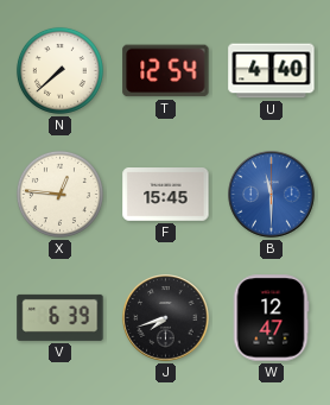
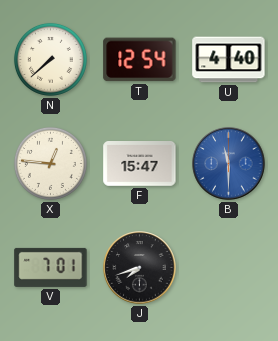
F: 15:45 -> 15:47 (140, 164)
V: 6:39 -> 7:01 (51, 267)
W: 12:47 -> none (271, 318)
